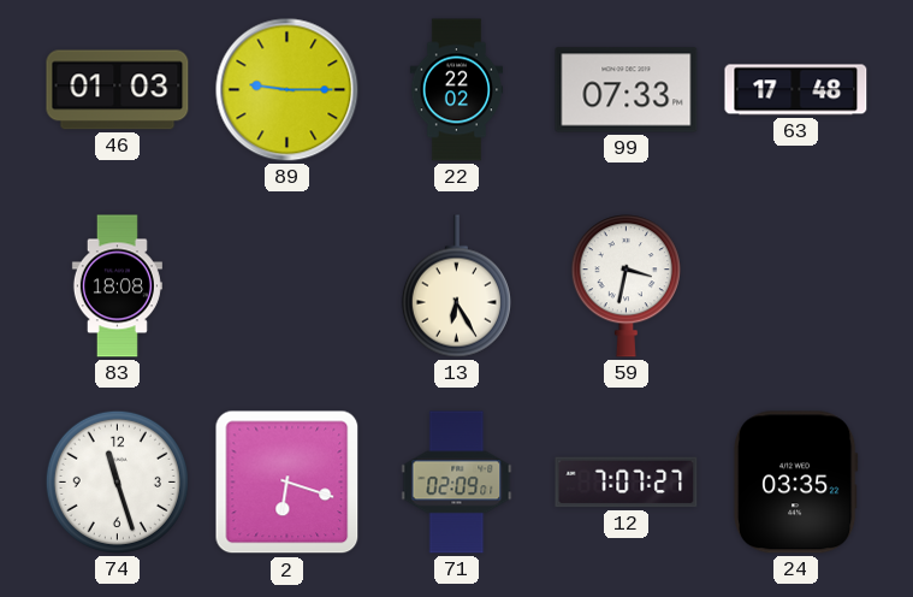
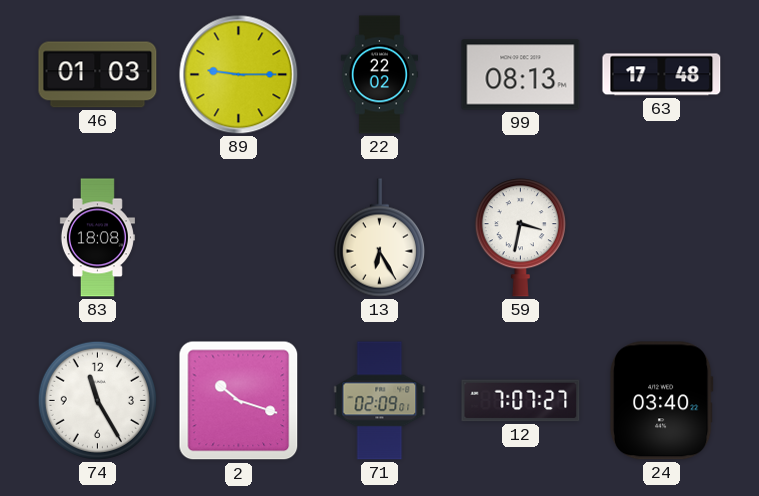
99: 07:33 -> 08:13 (521, 75)
74: 11:27 -> 11:25 (97, 400)
2: 6:18 -> 10:18 (239, 401)
24: 03:35 -> 03:40 (661, 401)
